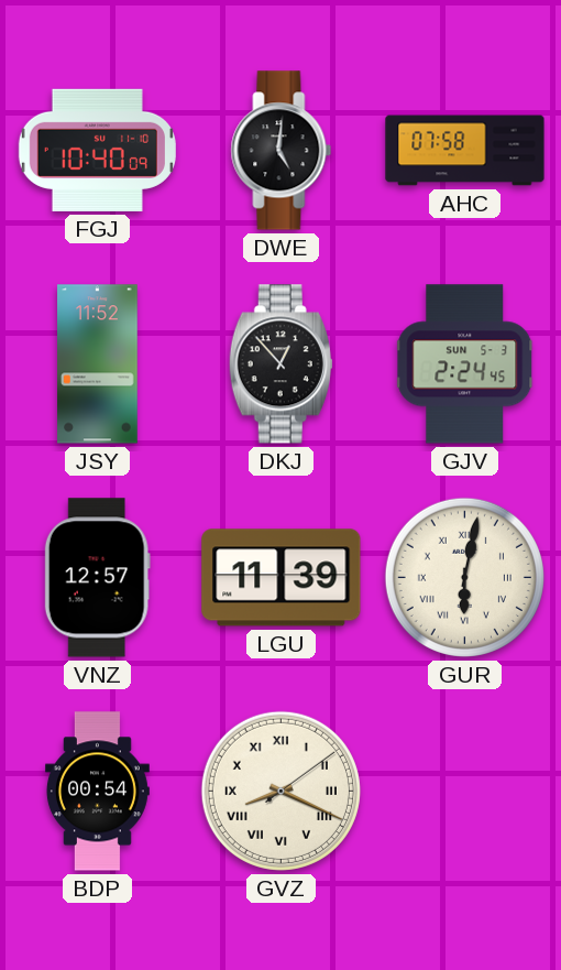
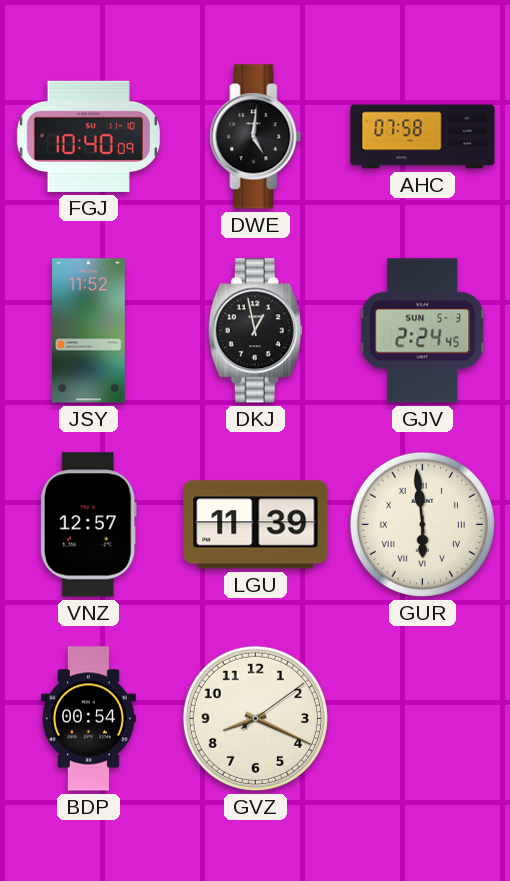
DKJ: 12:53 -> 12:58 (255, 331)
GUR: 6:02 -> 5:59 (422, 524)
GVZ numerals: Roman -> Arabic (255, 718)
